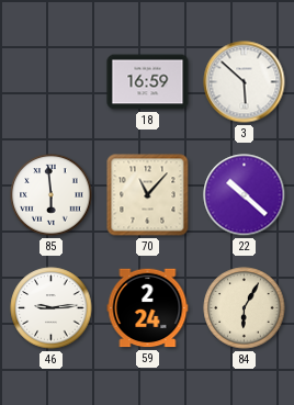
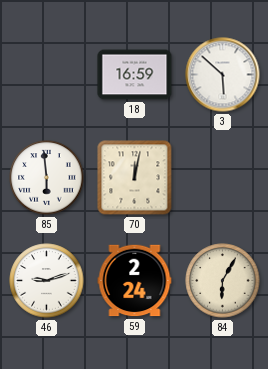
70: 11:07 -> 12:02 (135, 178)
22: 10:22 -> none (245, 195)
46: 9:14 -> 9:12 (47, 281)
